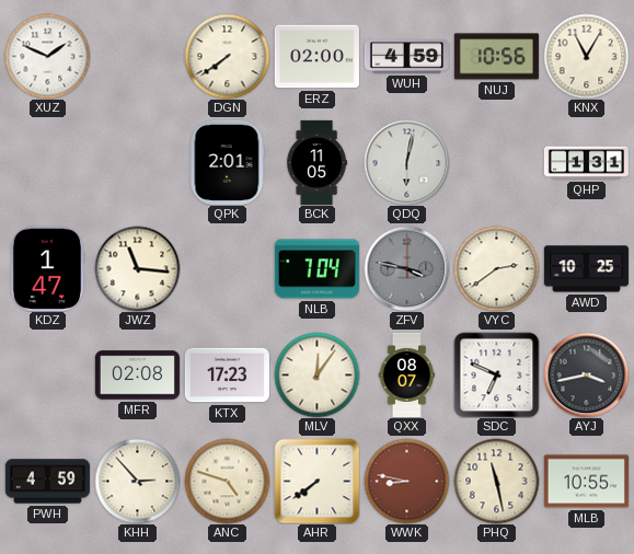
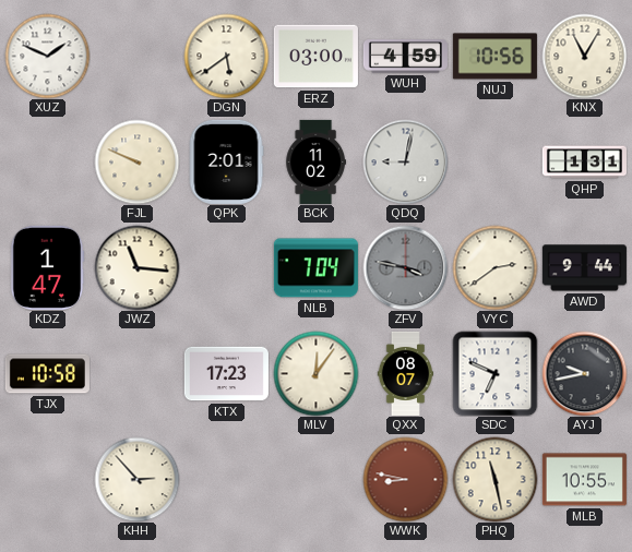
DGN: 7:39 -> 5:39 (226, 56)
ERZ: 02:00 -> 03:00 (315, 57)
FJL: none -> 9:49 (136, 161)
BCK: 11:05 -> 11:02 (315, 161)
QDQ: 6:02 -> 9:02 (405, 161)
AWD: 10:25 -> 9:44 (584, 268)
TJX: none -> 10:58 (47, 374)
MFR: 02:08 -> none (137, 376)
AYJ: 3:43 -> 9:43 (584, 373)
PWH: 4:59 -> none (47, 482)
ANC: 4:48 -> none (227, 481)
AHR: 7:39 -> none (316, 481)
